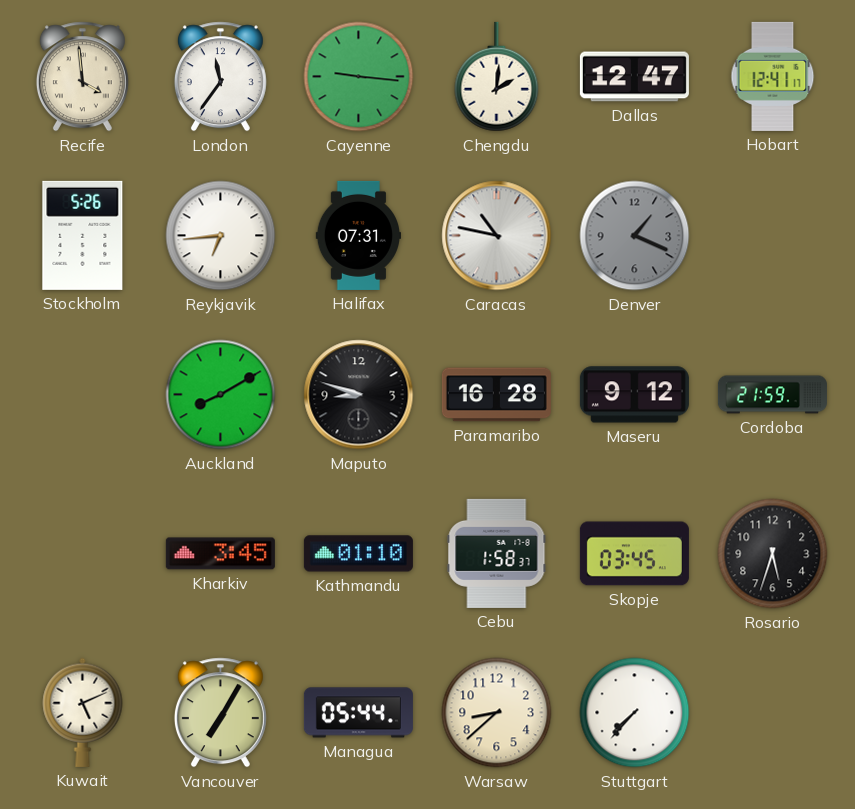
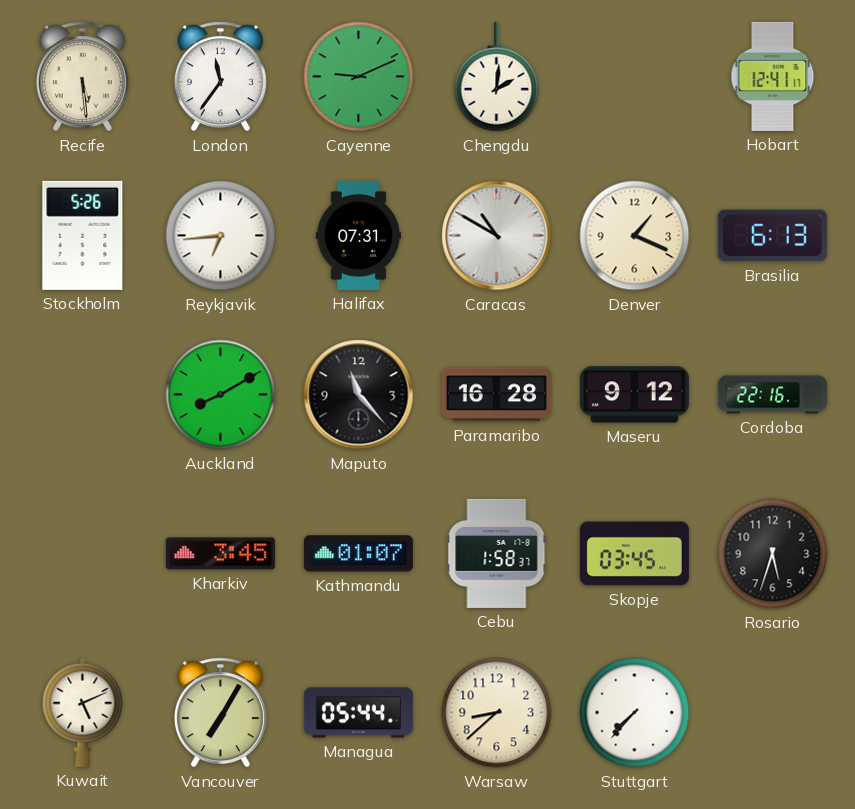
Recife: 3:59 -> 5:29 (82, 77)
Cayenne: 9:16 -> 9:11 (359, 77)
Dallas: 12:47 -> none (634, 77)
Caracas: 10:47 -> 10:50 (497, 236)
Denver dial: grey -> cream (635, 236)
Brasilia: none -> 6:13 (772, 236)
Maputo: 8:48 -> 11:23 (359, 395)
Cordoba: 21:59 -> 22:16 (772, 395)
Kathmandu: 01:10 -> 01:07 (358, 554)
